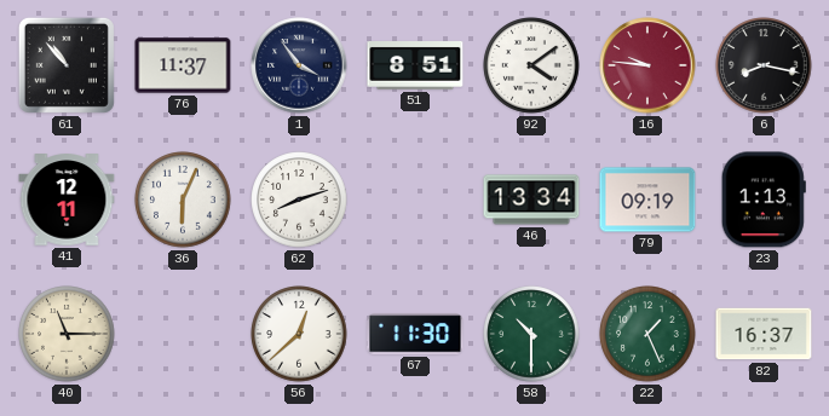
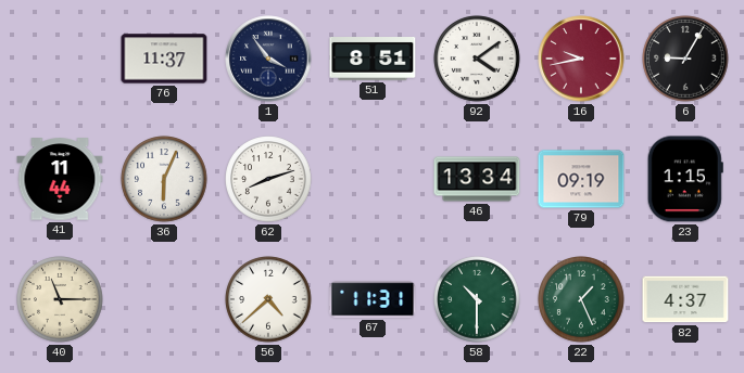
61: 10:53 -> none (67, 65)
16: 9:46 -> 9:43 (581, 59)
6: 8:17 -> 9:05 (685, 59)
41: 12:11 -> 11:44 (60, 179)
23: 1:13 -> 1:15 (685, 179)
56: 12:38 -> 4:38 (268, 299)
67: 11:30 -> 11:31 (373, 299)
82: 16:37 -> 4:37 (685, 299)
